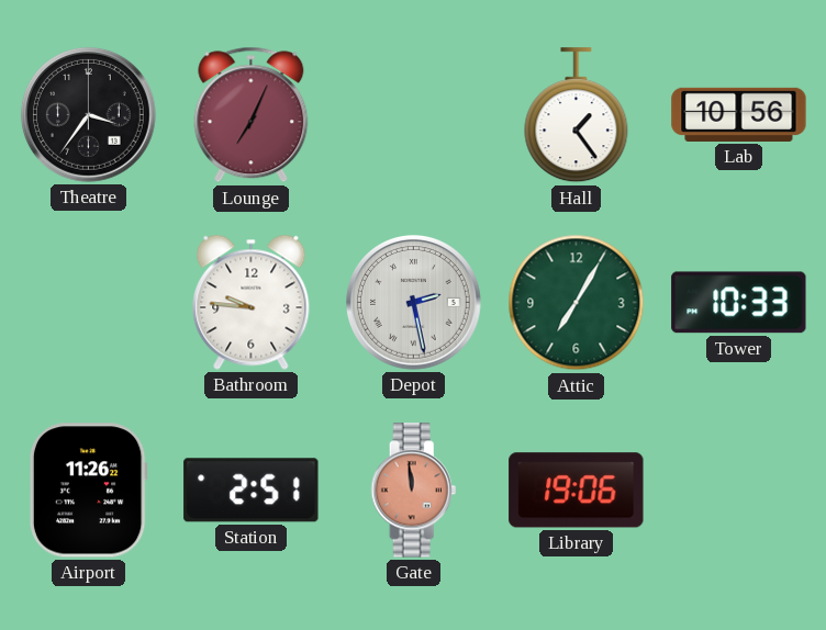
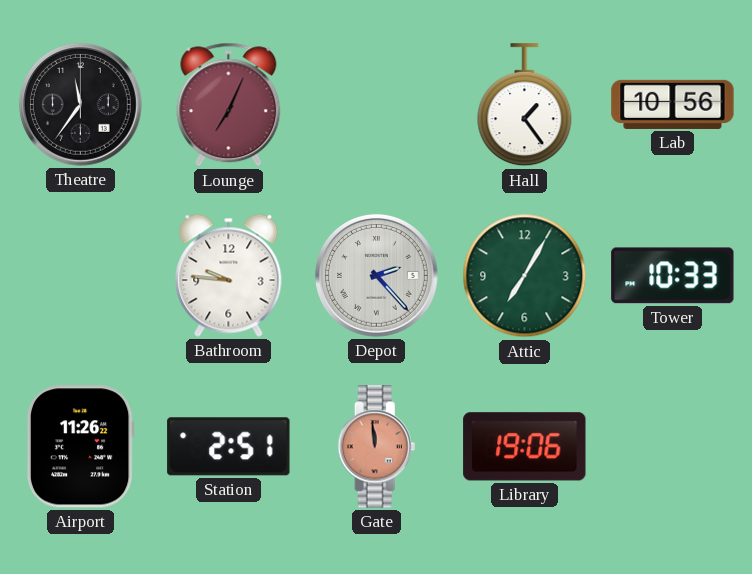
Theatre: 3:36 -> 11:36 (80, 104)
Depot: 2:28 -> 2:23 (376, 275)
